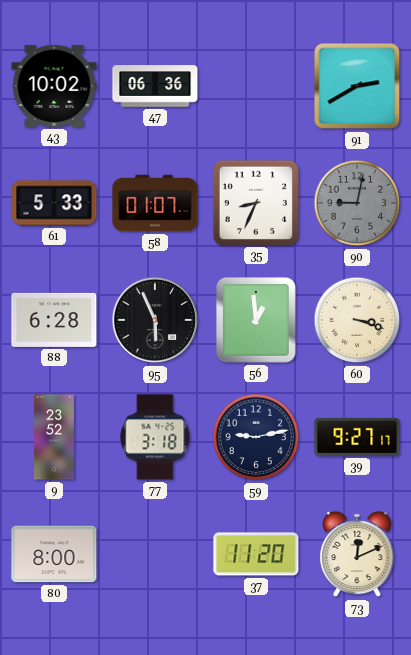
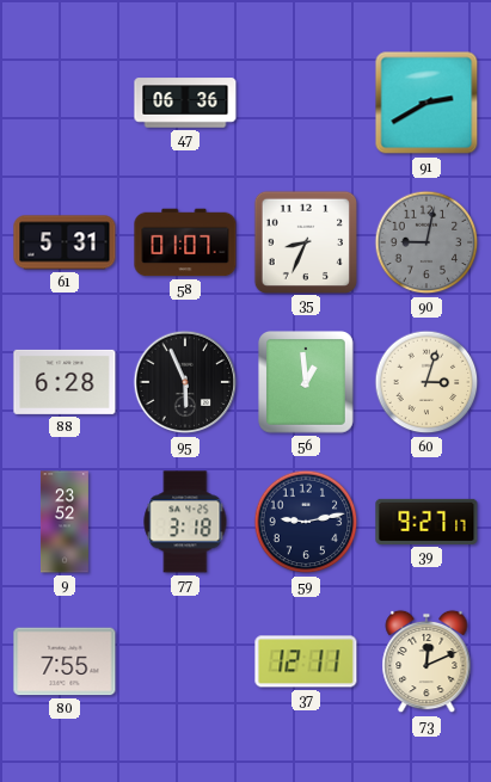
43: 10:02 -> none (54, 86)
61: 5:33 -> 5:31 (65, 242)
60: 3:18 -> 3:03 (426, 382)
80: 8:00 -> 7:55 (65, 661)
37: 11:20 -> 12:11 (306, 661)
